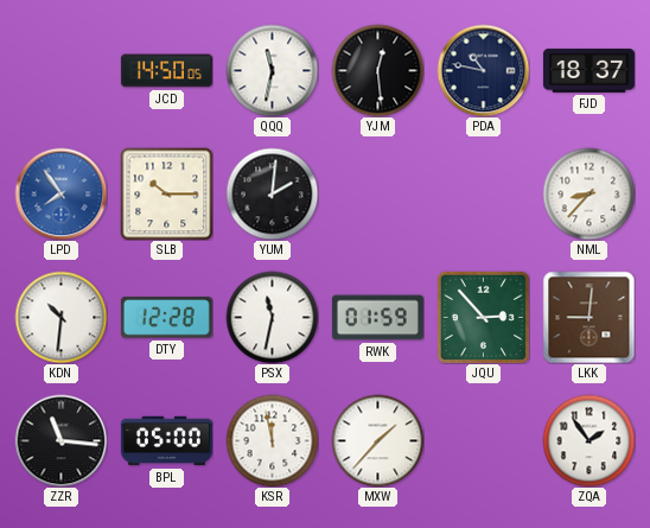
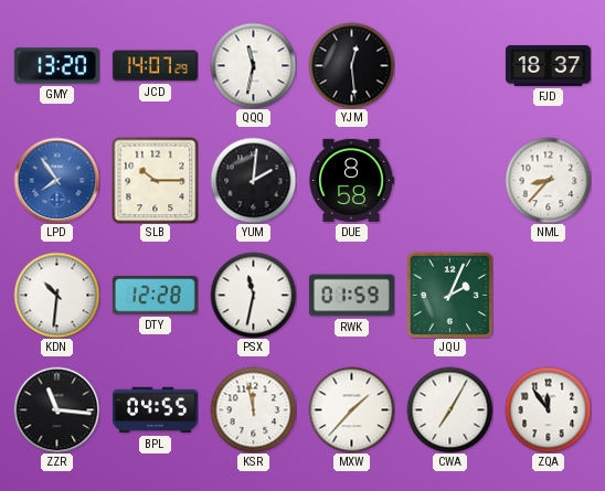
GMY: none -> 13:20 (56, 66)
JCD: 14:50 -> 14:07 (155, 66)
PDA: 10:47 -> none (483, 70)
DUE: none -> 8:58 (351, 180)
JQU: 2:53 -> 2:04 (449, 295)
LKK: 9:01 -> none (588, 317)
BPL: 05:00 -> 04:55 (155, 410)
CWA: none -> 7:05 (449, 409)
ZQA: 1:54 -> 11:54 (548, 409)
